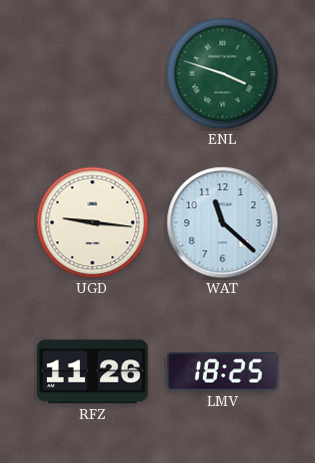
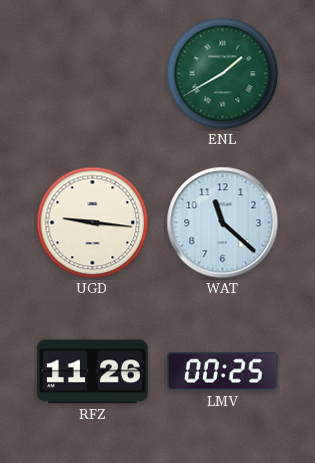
ENL: 3:48 -> 1:40 (223, 74)
LMV: 18:25 -> 00:25 (223, 372)
